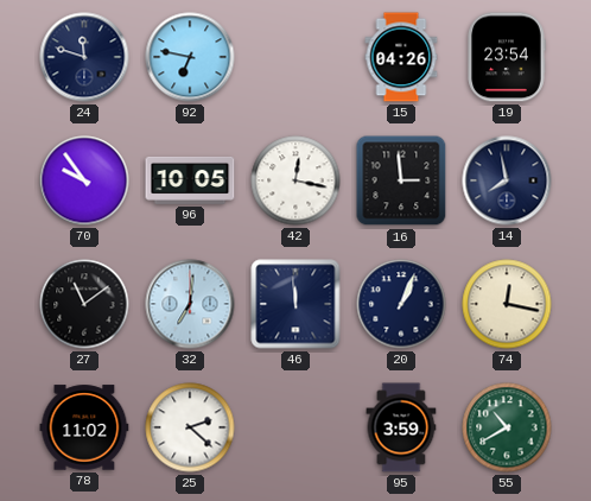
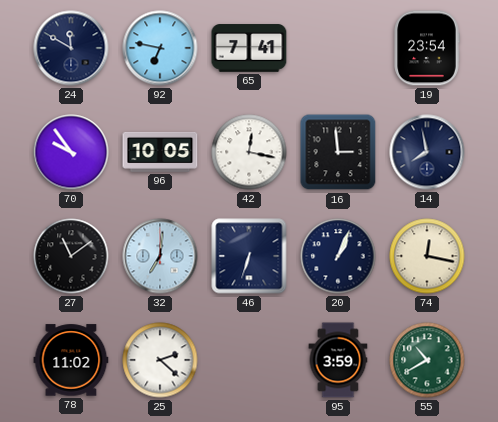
24: 11:48 -> 11:50 (71, 48)
65: none -> 7:41 (249, 48)
15: 04:26 -> none (401, 57)
46: 11:59 -> 6:33 (249, 256)
